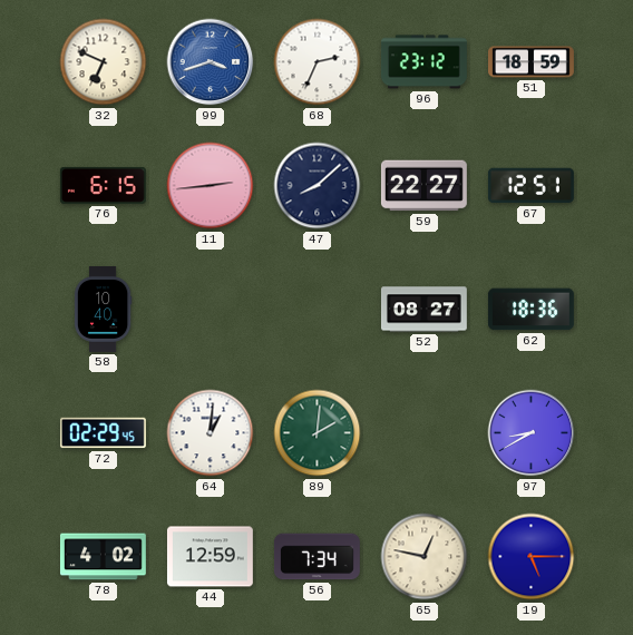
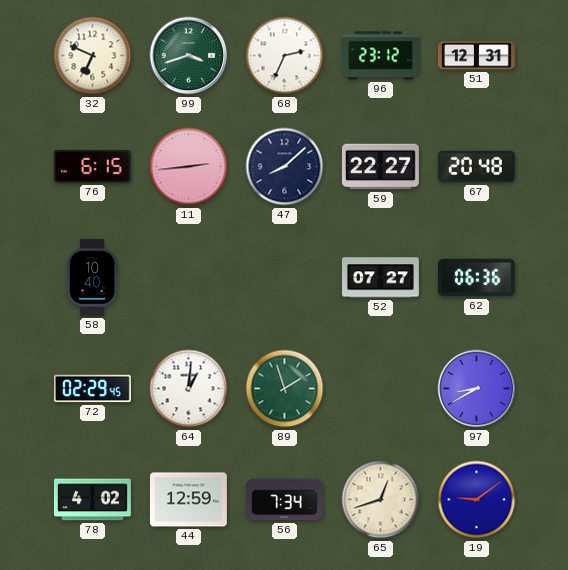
99 dial: blue -> green (189, 56)
51: 18:59 -> 12:31 (477, 56)
67: 12:51 -> 20:48 (476, 167)
52: 08:27 -> 07:27 (380, 278)
62: 18:36 -> 06:36 (476, 278)
89: 2:01 -> 1:57 (285, 389)
65: 12:47 -> 12:42 (381, 500)
19: 5:15 -> 9:09 (477, 500)
